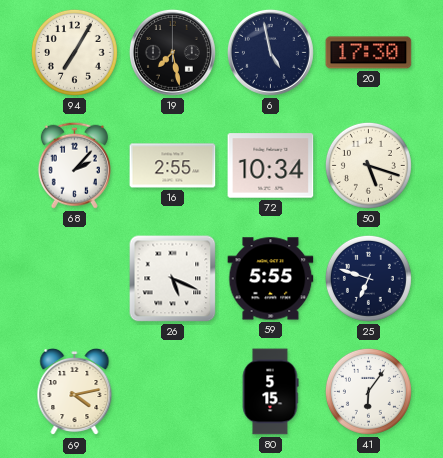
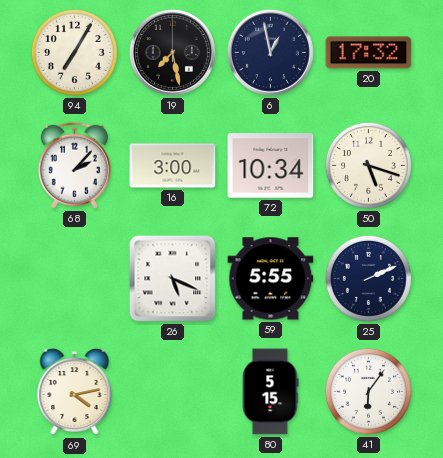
6: 4:58 -> 12:58 (270, 52)
20: 17:30 -> 17:32 (369, 53)
16: 2:55 -> 3:00 (173, 166)
25: 6:48 -> 2:11 (368, 278)
